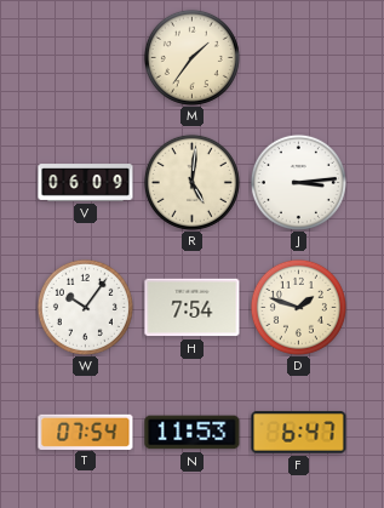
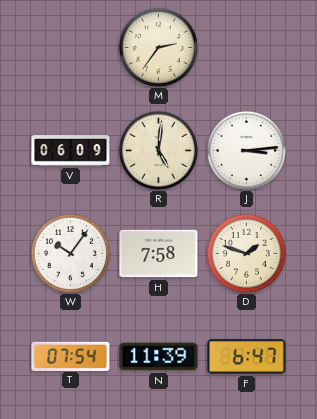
M: 1:36 -> 2:36 (158, 47)
H: 7:54 -> 7:58 (159, 254)
N: 11:53 -> 11:39 (159, 357)
